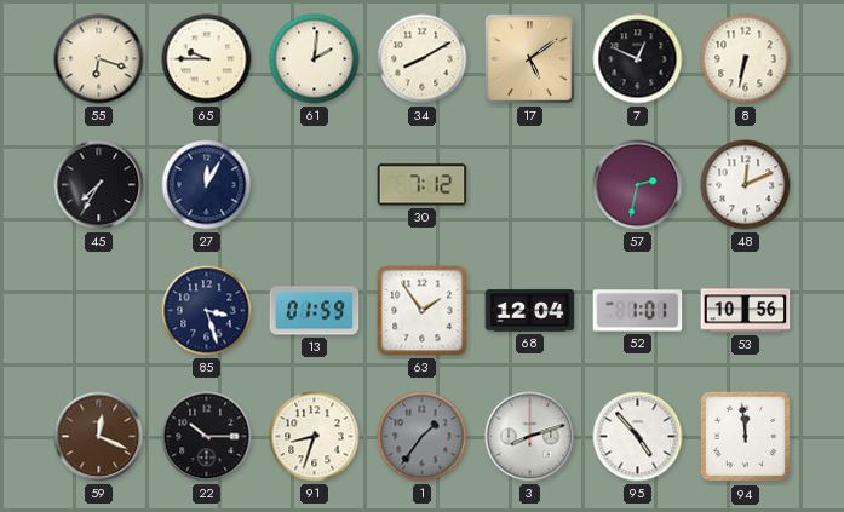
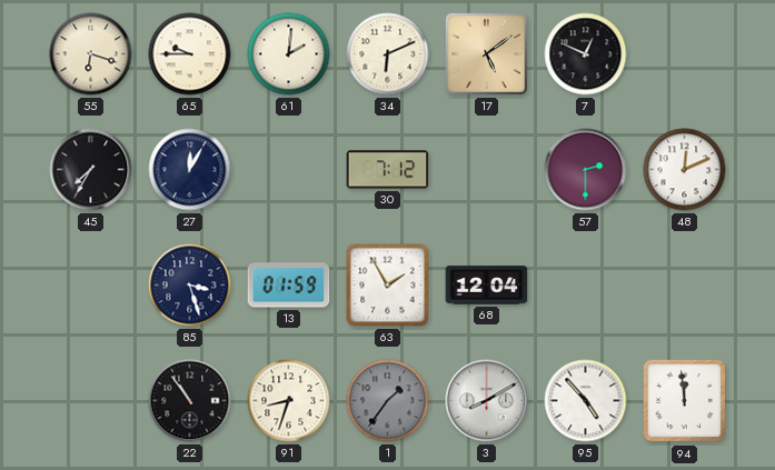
34: 8:10 -> 6:11 (388, 54)
8: 6:32 -> none (746, 59)
57: 2:32 -> 2:30 (586, 170)
63: 1:54 -> 1:55 (388, 286)
52: 1:01 -> none (638, 311)
53: 10:56 -> none (746, 311)
59: 12:19 -> none (99, 437)
22: 10:15 -> 10:54 (190, 401)
3: 8:12 -> 8:10 (487, 401)
